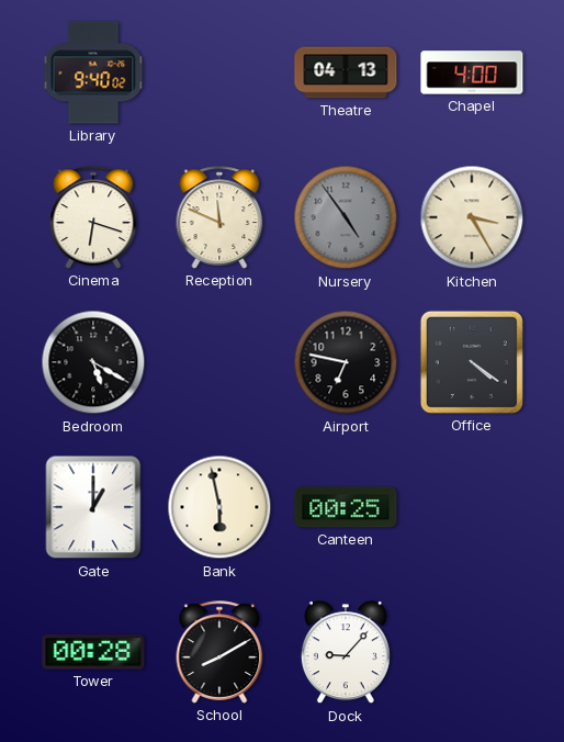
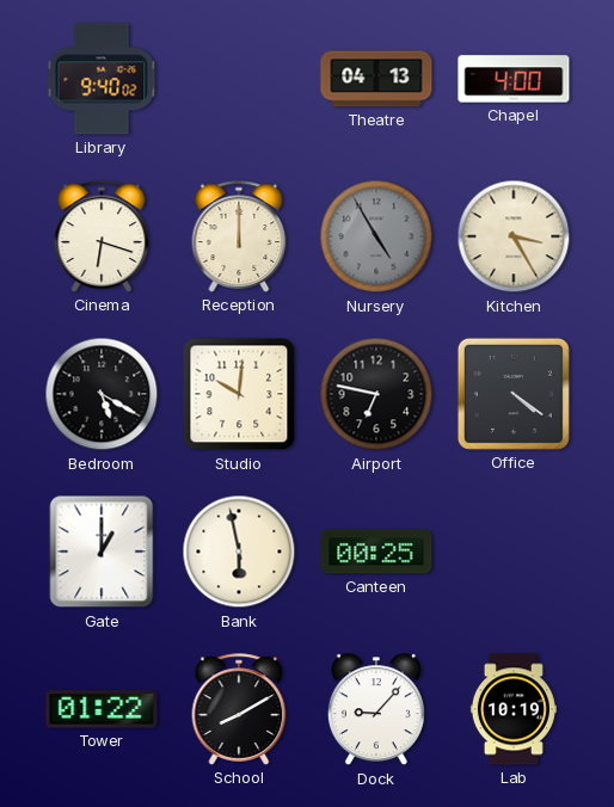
Reception: 11:49 -> 12:00 (239, 236)
Nursery: 4:54 -> 4:55 (376, 236)
Studio: none -> 10:01 (239, 394)
Tower: 00:28 -> 01:22 (102, 709)
Lab: none -> 10:19 (514, 709)
